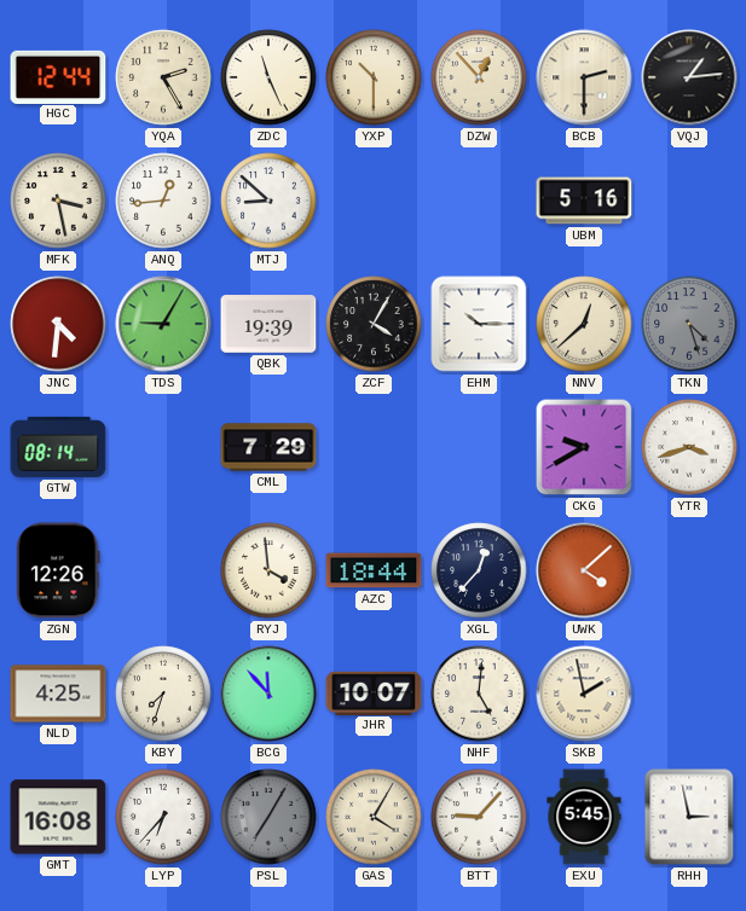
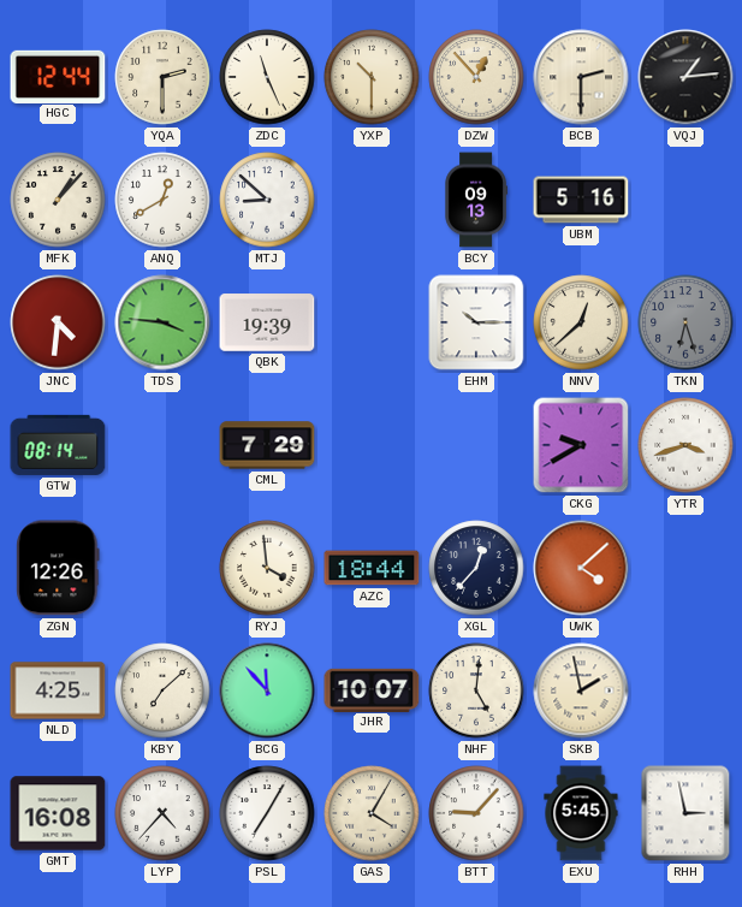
YQA: 2:25 -> 2:30 (162, 77)
MFK: 3:28 -> 1:07 (58, 200)
ANQ: 12:44 -> 12:40 (162, 200)
BCY: none -> 09:13 (476, 200)
TDS: 9:05 -> 3:46 (162, 322)
ZCF: 4:05 -> none (374, 324)
TKN: 4:27 -> 6:27 (685, 322)
KBY: 7:33 -> 7:08 (162, 690)
LYP: 6:37 -> 4:37 (162, 813)
PSL dial: grey -> white (267, 813)
